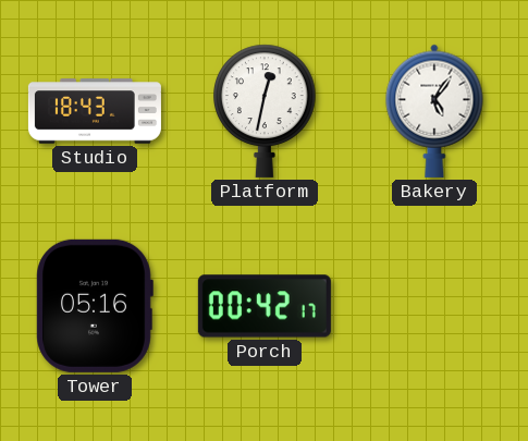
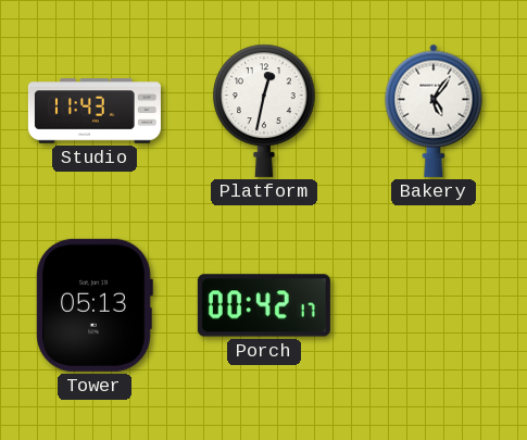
Studio: 18:43 -> 11:43 (95, 111)
Tower: 05:16 -> 05:13 (95, 305)
